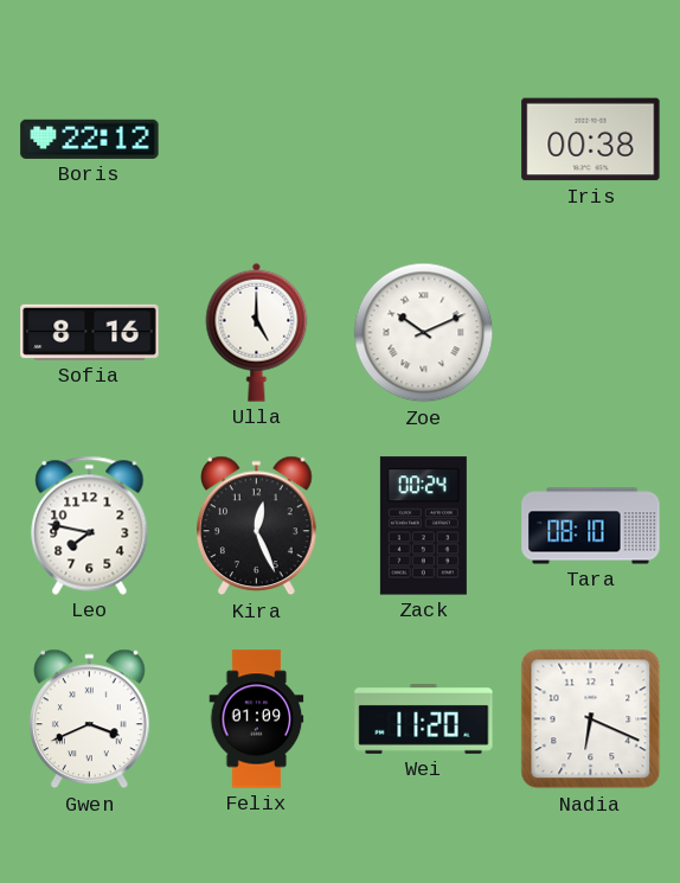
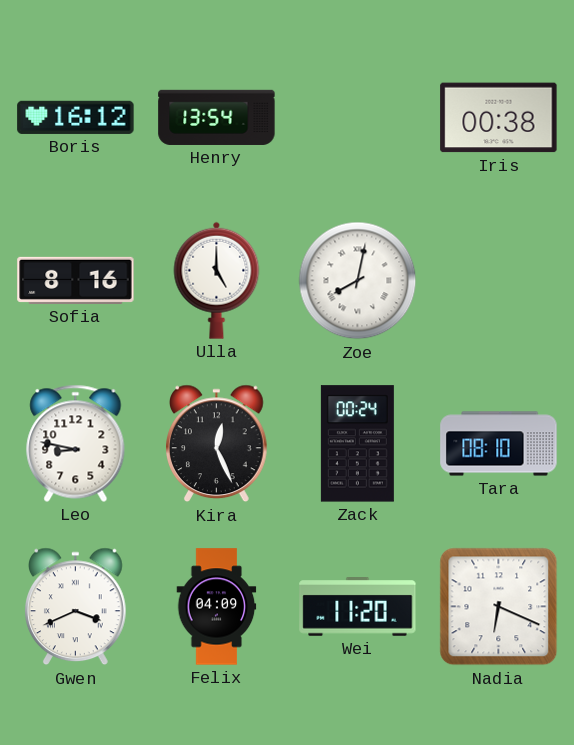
Boris: 22:12 -> 16:12 (76, 117)
Henry: none -> 13:54 (217, 117)
Zoe: 10:11 -> 8:02 (358, 281)
Leo: 7:47 -> 8:47 (76, 443)
Felix: 01:09 -> 04:09 (217, 607)
